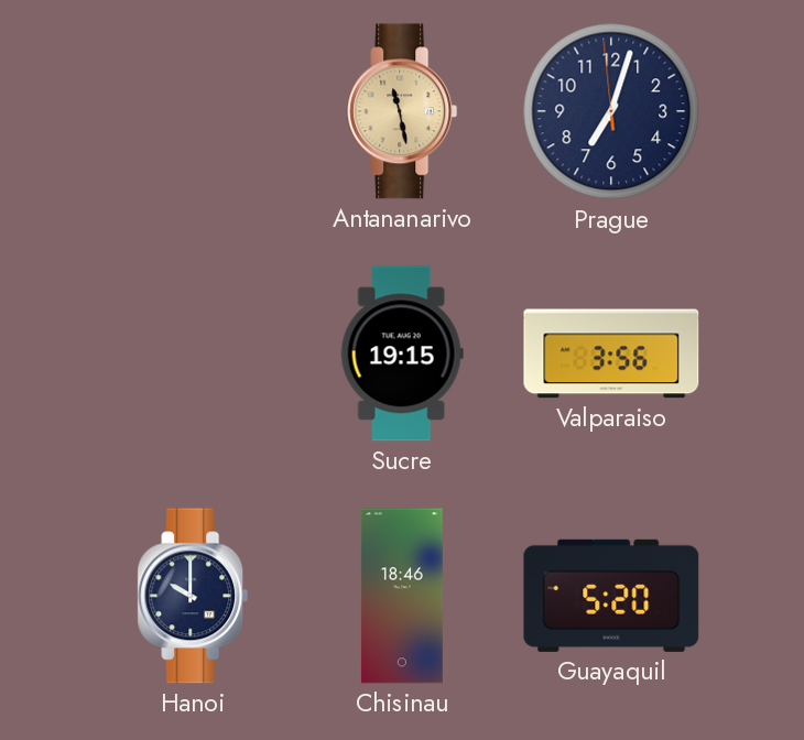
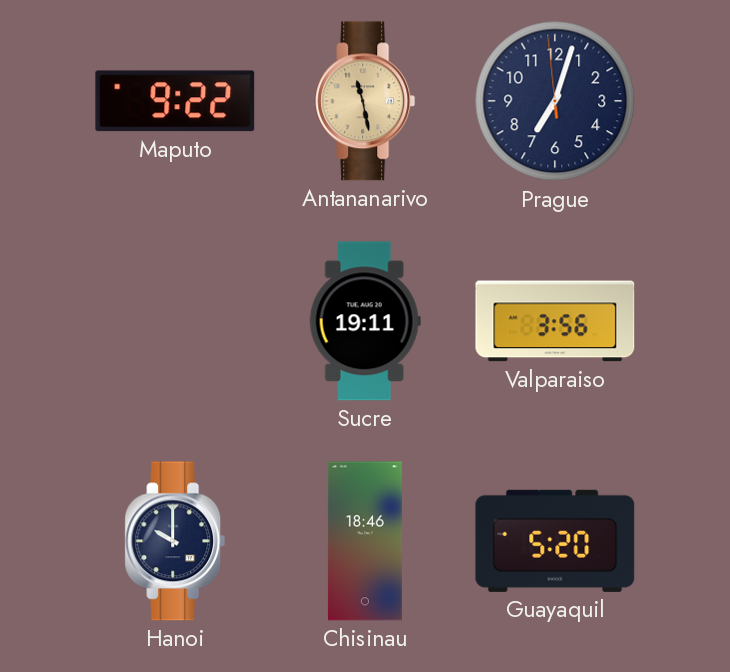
Maputo: none -> 9:22 (175, 101)
Sucre: 19:15 -> 19:11 (365, 321)
